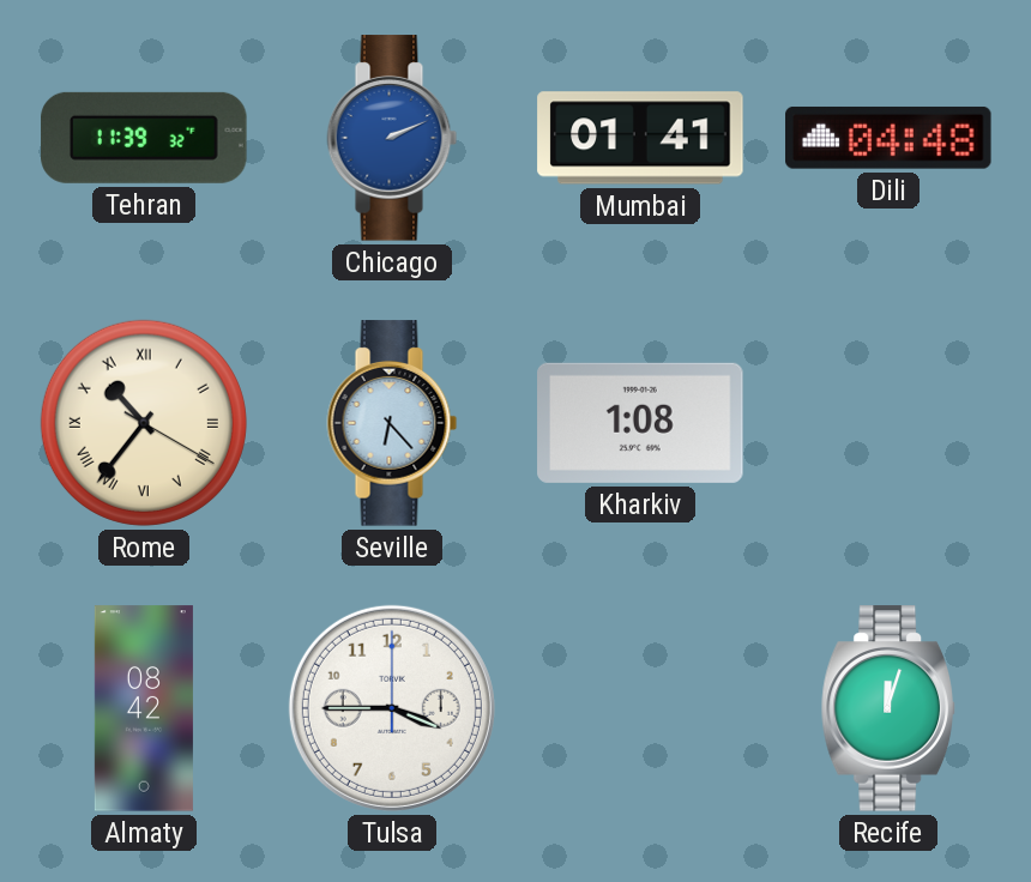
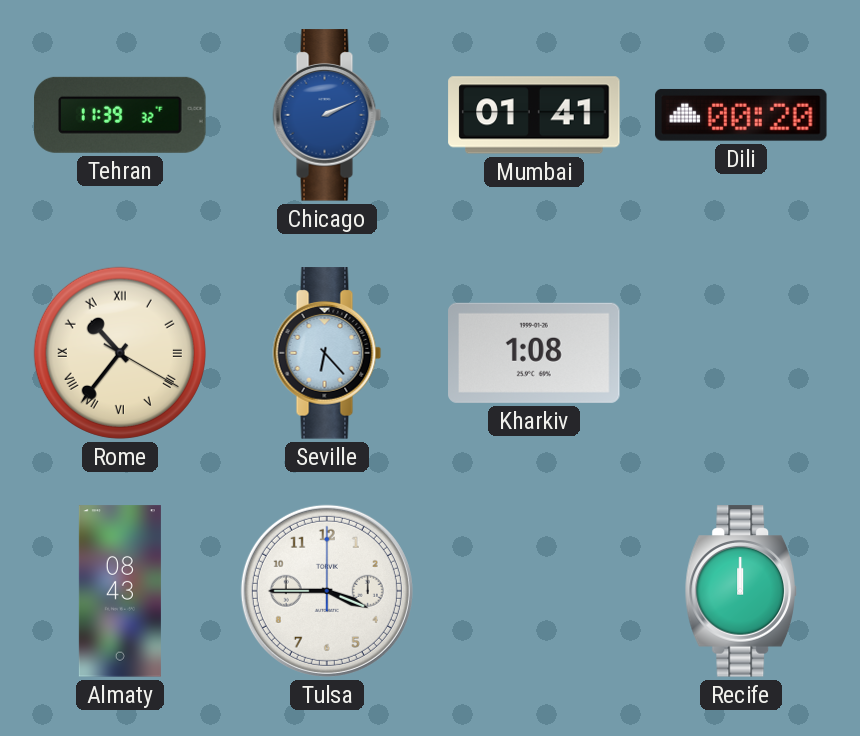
Dili: 04:48 -> 00:20 (741, 115)
Almaty: 08:42 -> 08:43 (120, 591)
Recife: 12:03 -> 12:00 (740, 591)
